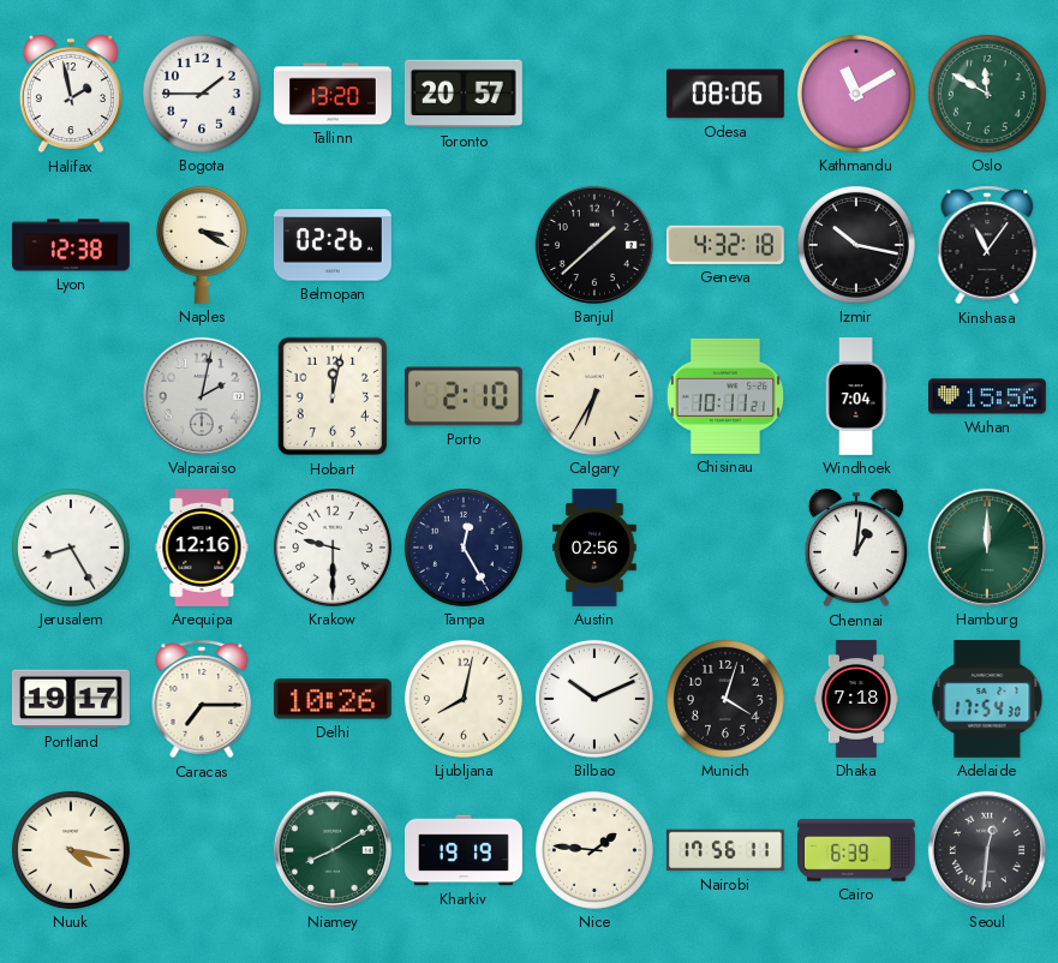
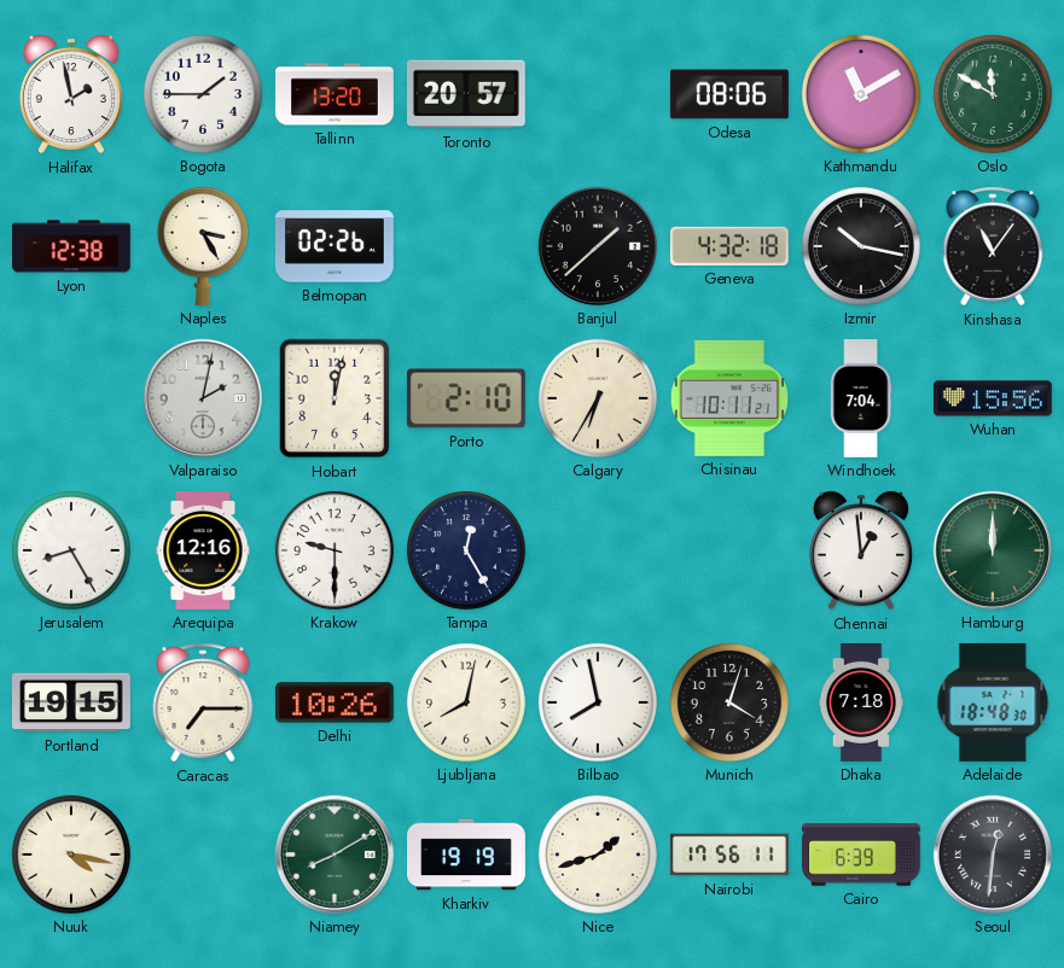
Naples: 3:20 -> 3:25 (203, 246)
Austin: 02:56 -> none (594, 549)
Chennai: 1:01 -> 12:59 (861, 550)
Portland: 19:17 -> 19:15 (71, 702)
Bilbao: 10:11 -> 7:58 (598, 702)
Adelaide: 17:54 -> 18:48 (993, 702)
Nice: 1:46 -> 1:42 (598, 855)
